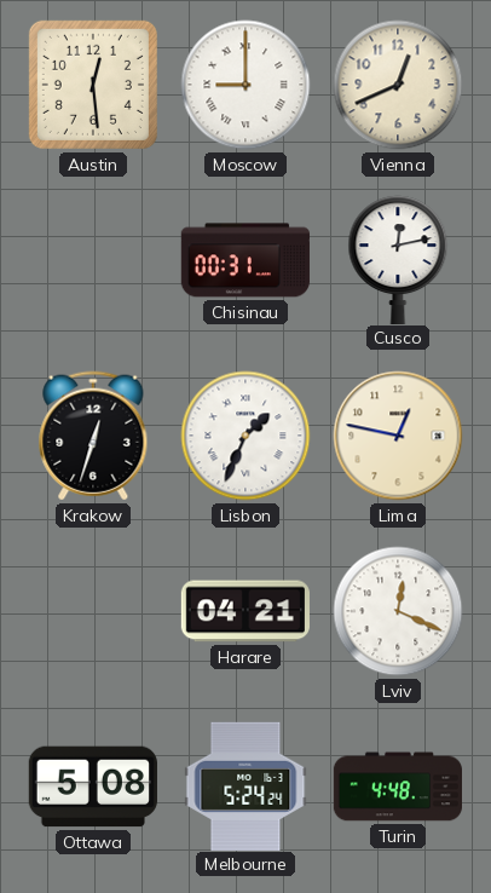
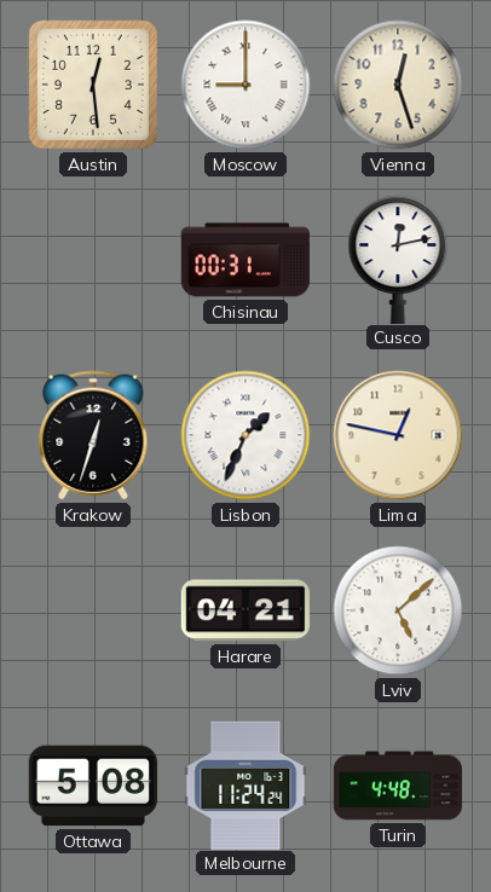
Vienna: 12:41 -> 12:27 (398, 85)
Lviv: 12:19 -> 5:08 (398, 610)
Melbourne: 5:24 -> 11:24 (245, 784)
